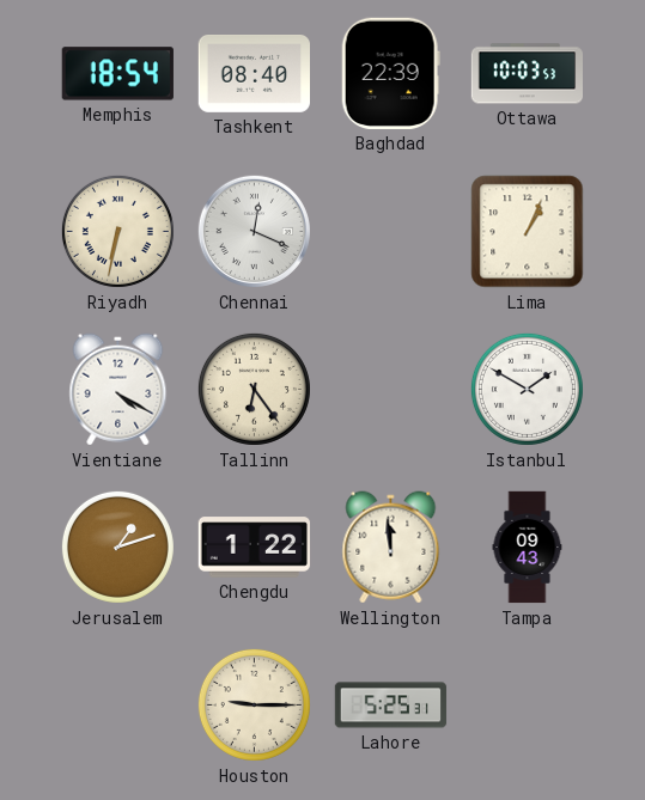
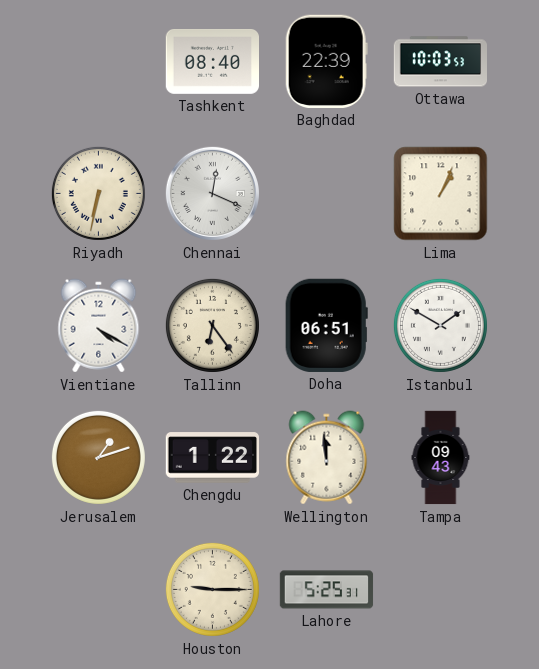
Memphis: 18:54 -> none (117, 74)
Doha: none -> 06:51 (326, 325)
